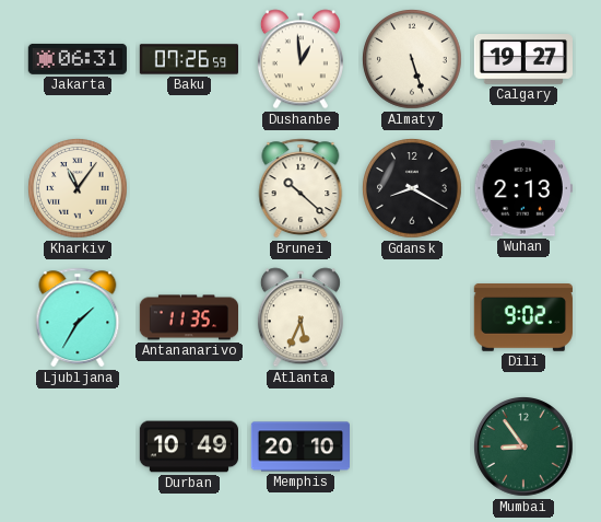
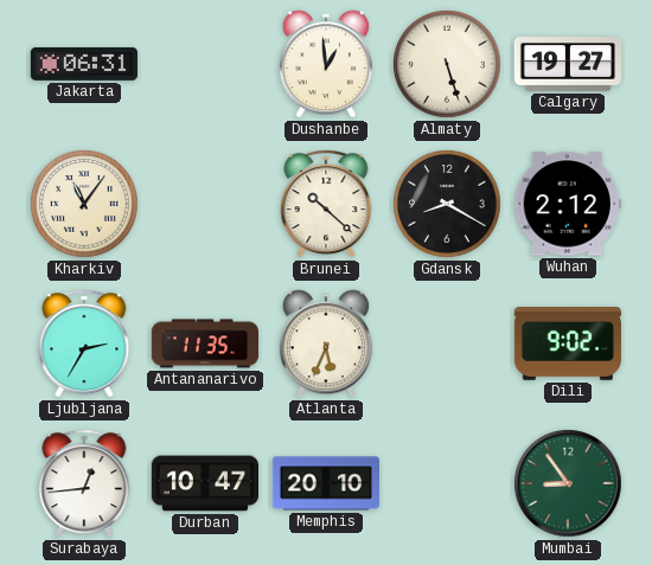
Baku: 07:26 -> none (188, 59)
Wuhan: 2:13 -> 2:12 (568, 204)
Ljubljana: 1:35 -> 2:35 (84, 344)
Surabaya: none -> 12:44 (84, 483)
Durban: 10:49 -> 10:47 (204, 483)
